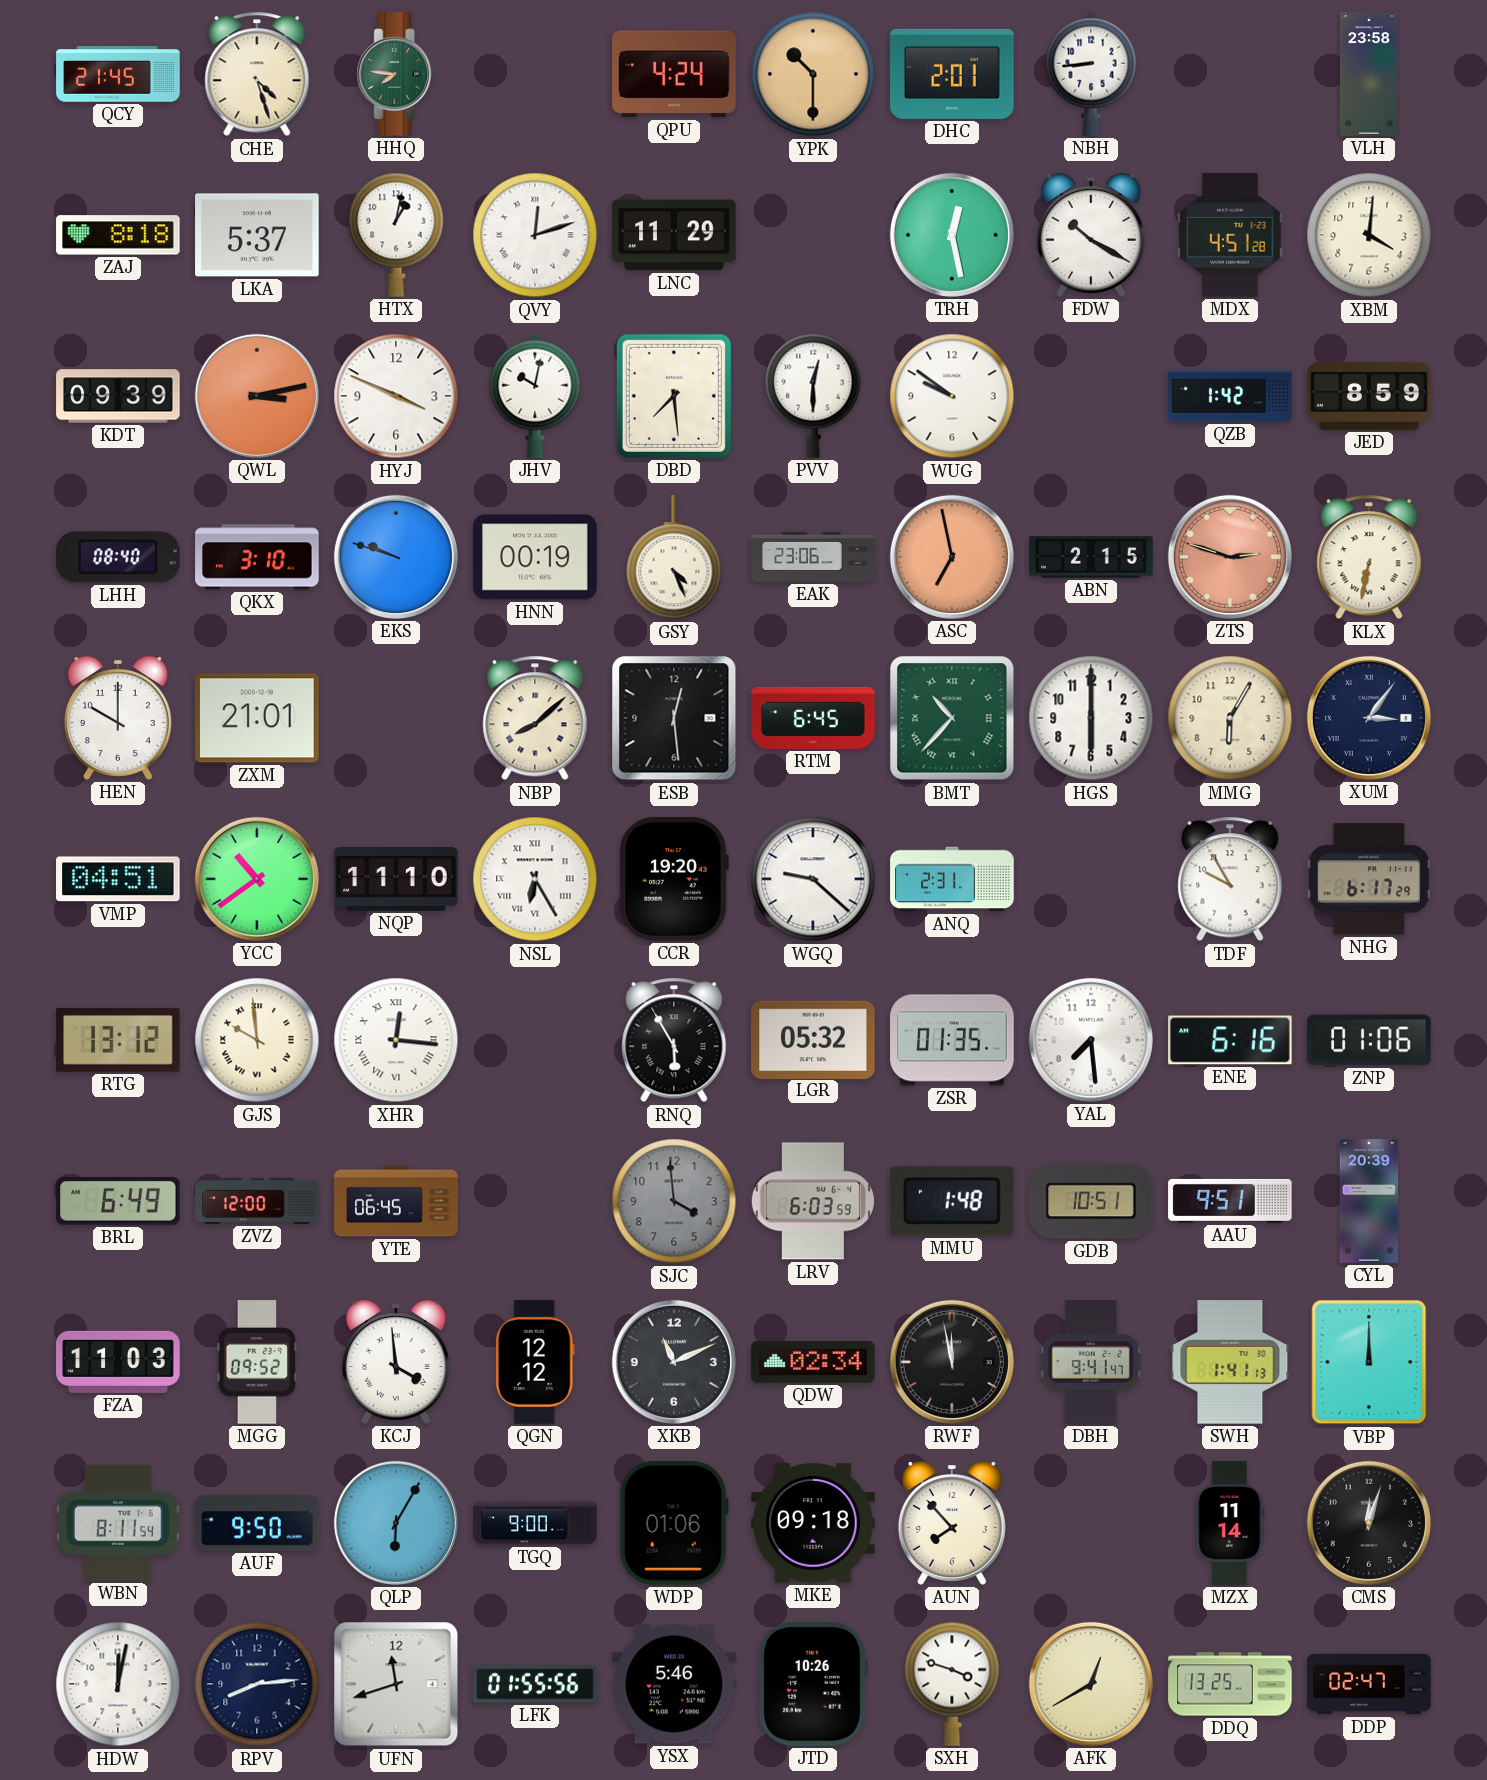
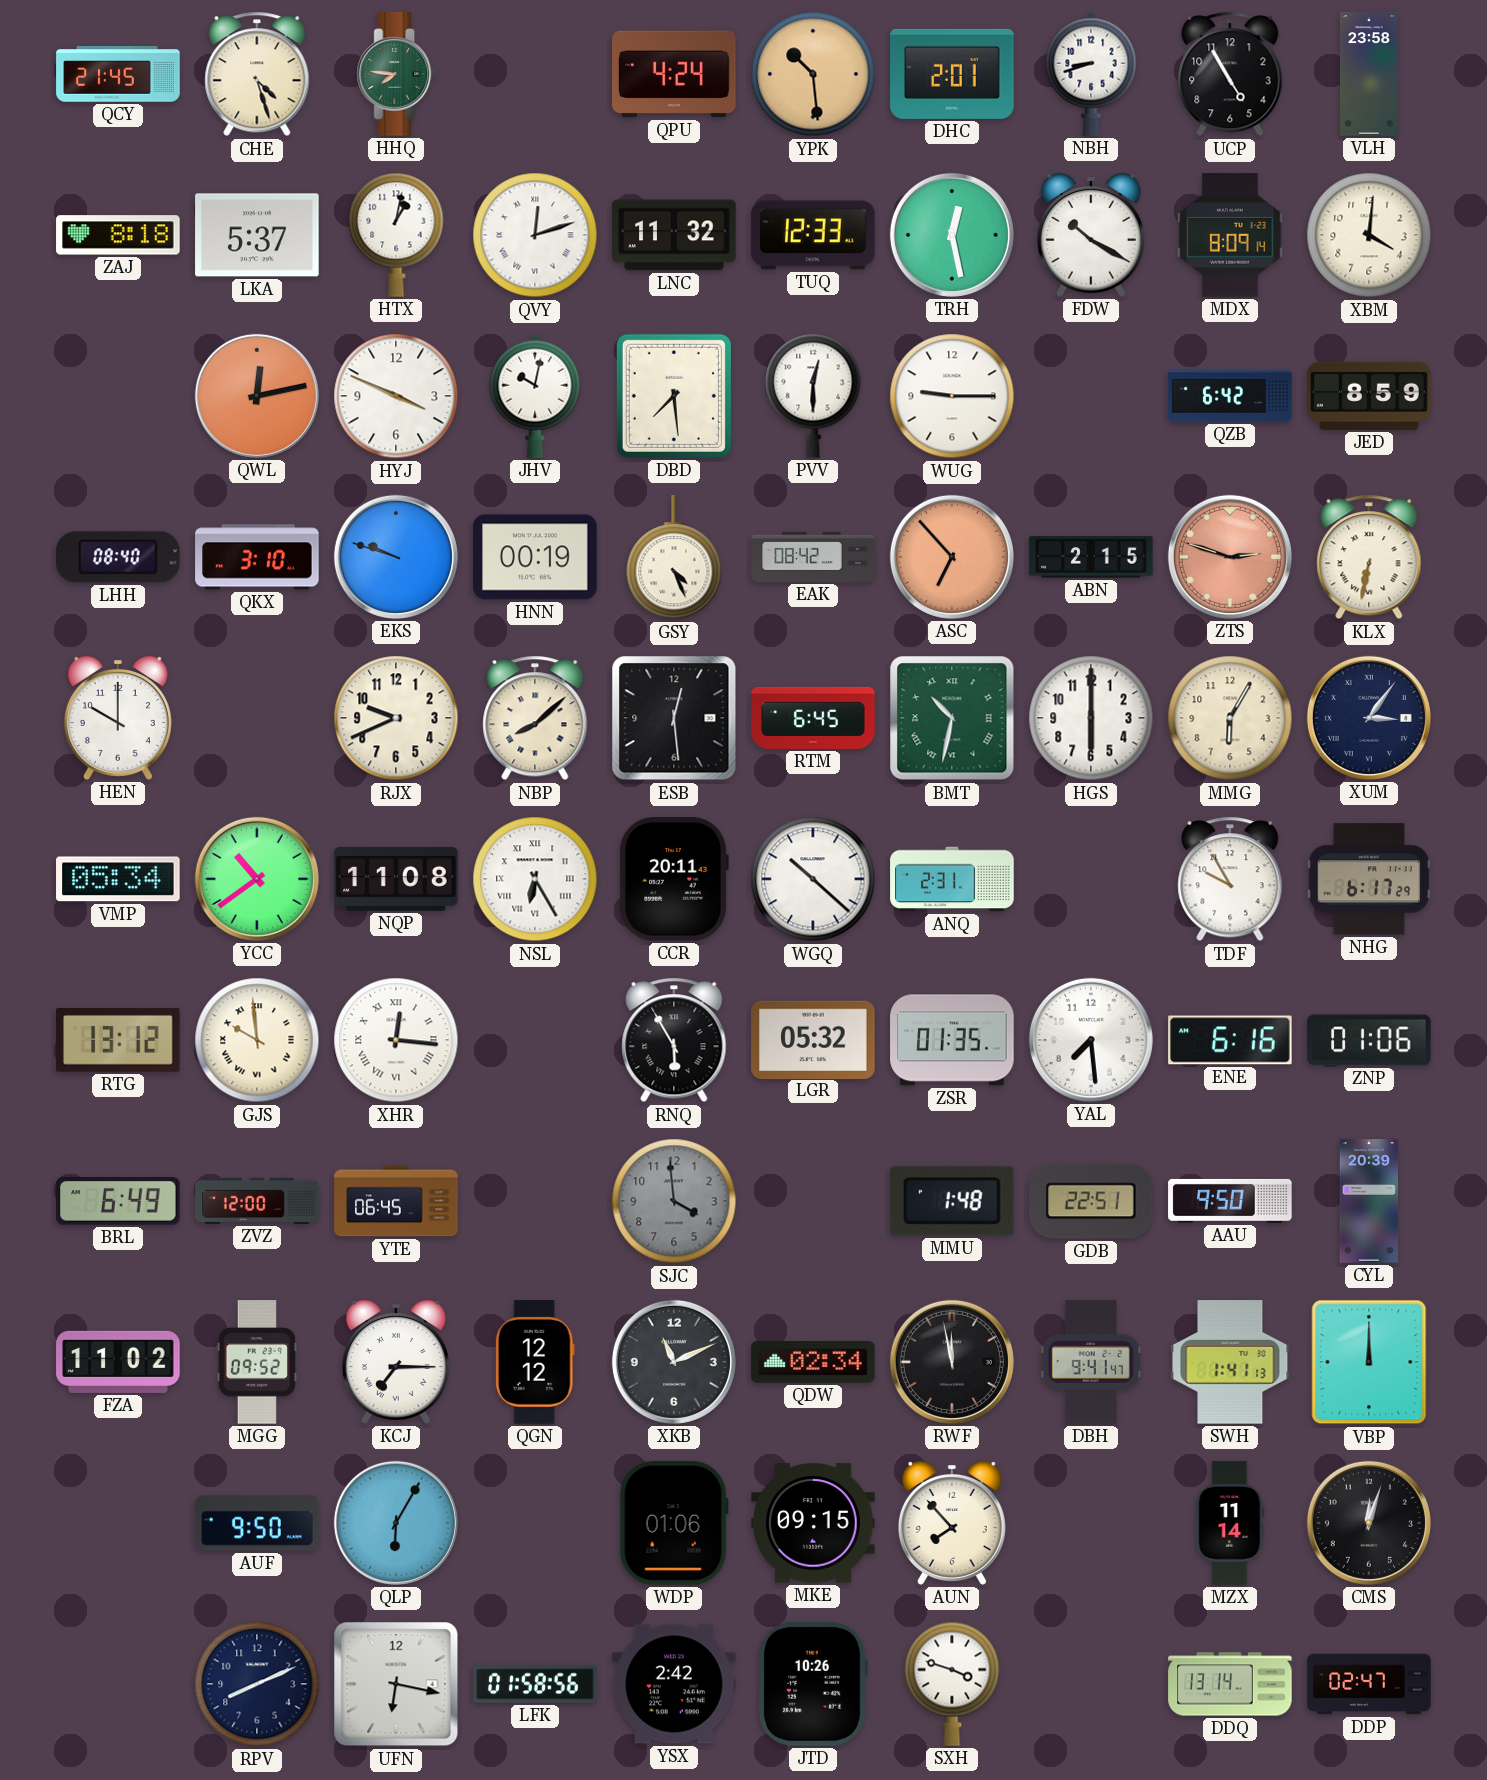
YPK: 10:30 -> 10:29 (813, 74)
NBH: 8:44 -> 8:42 (1091, 74)
UCP: none -> 4:55 (1230, 74)
LNC: 11:29 -> 11:32 (674, 235)
TUQ: none -> 12:33 (813, 235)
MDX: 4:51 -> 8:09 (1230, 235)
KDT: 09:39 -> none (118, 396)
QWL: 3:13 -> 12:13 (257, 396)
WUG: 9:51 -> 9:15 (952, 396)
QZB: 1:42 -> 6:42 (1230, 396)
EAK: 23:06 -> 08:42 (813, 557)
ASC: 6:58 -> 6:53 (952, 557)
ZXM: 21:01 -> none (257, 718)
RJX: none -> 9:41 (396, 718)
BMT: 10:37 -> 10:32 (952, 718)
VMP: 04:51 -> 05:34 (118, 879)
NQP: 11:10 -> 11:08 (396, 879)
CCR: 19:20 -> 20:11 (674, 879)
WGQ: 9:22 -> 10:22 (813, 879)
LRV: 6:03 -> none (813, 1201)
GDB: 10:51 -> 22:51 (1091, 1201)
AAU: 9:51 -> 9:50 (1230, 1201)
FZA: 11:03 -> 11:02 (118, 1362)
KCJ: 3:59 -> 7:15 (396, 1363)
WBN: 8:11 -> none (118, 1523)
TGQ: 9:00 -> none (535, 1523)
MKE: 09:18 -> 09:15 (813, 1523)
HDW: 12:02 -> none (118, 1684)
RPV: 8:14 -> 8:11 (257, 1684)
UFN: 11:42 -> 6:17 (396, 1684)
LFK: 01:55 -> 01:58 (535, 1684)
YSX: 5:46 -> 2:42 (674, 1684)
AFK: 12:40 -> none (1091, 1684)
DDQ: 13:25 -> 13:14 (1230, 1684)
